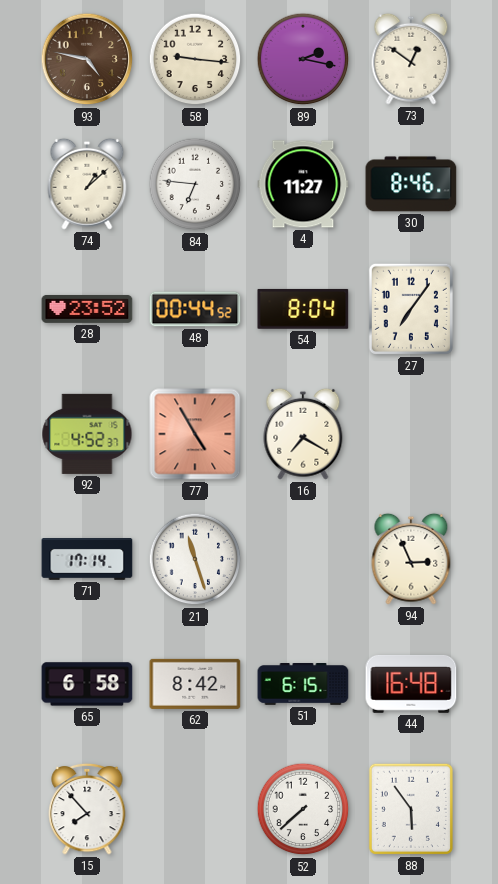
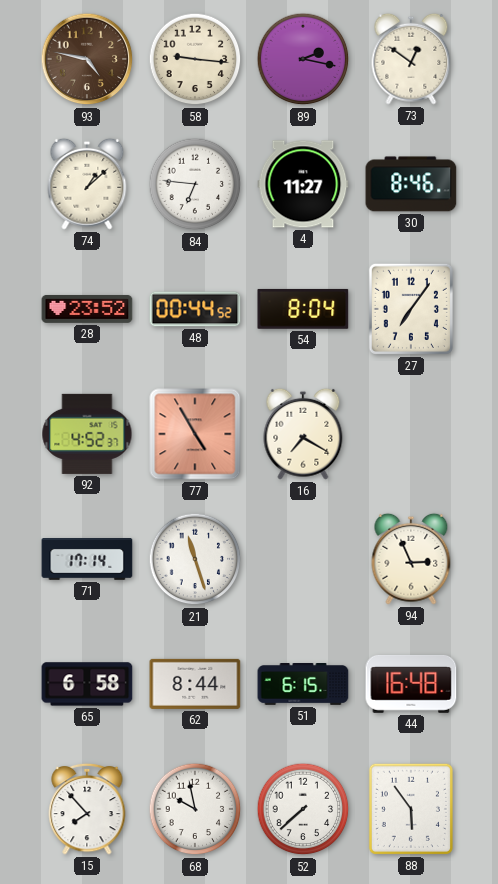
62: 8:42 -> 8:44 (195, 684)
68: none -> 9:58 (195, 809)
